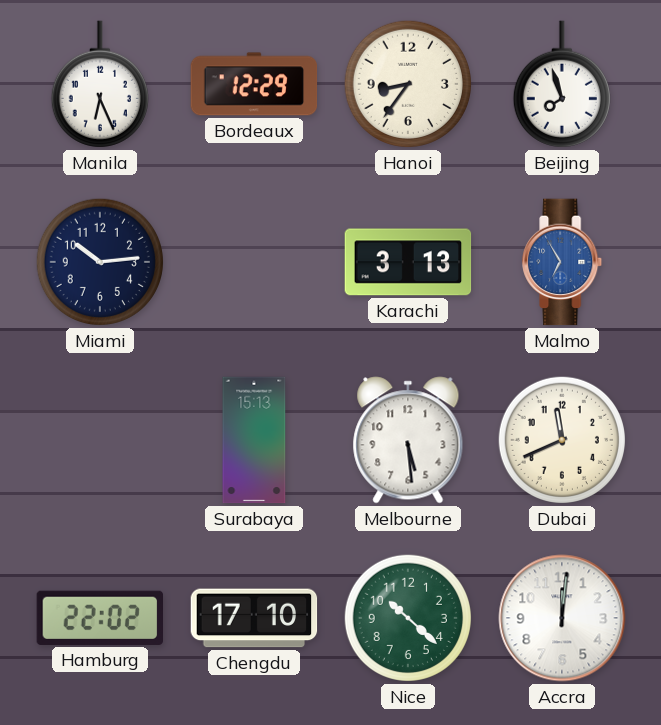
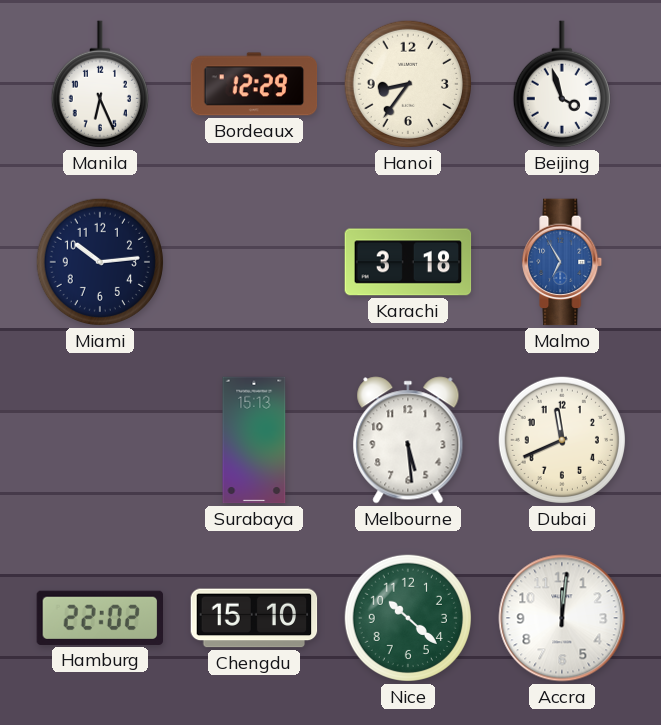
Beijing: 7:57 -> 3:57 (562, 84)
Karachi: 3:13 -> 3:18 (408, 262)
Chengdu: 17:10 -> 15:10 (254, 618)
